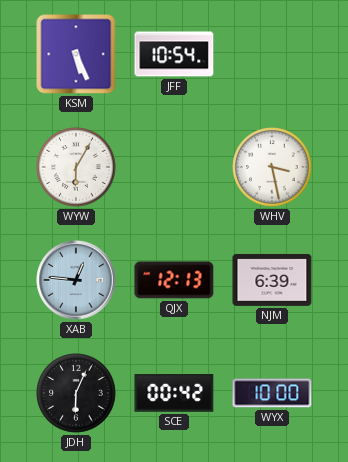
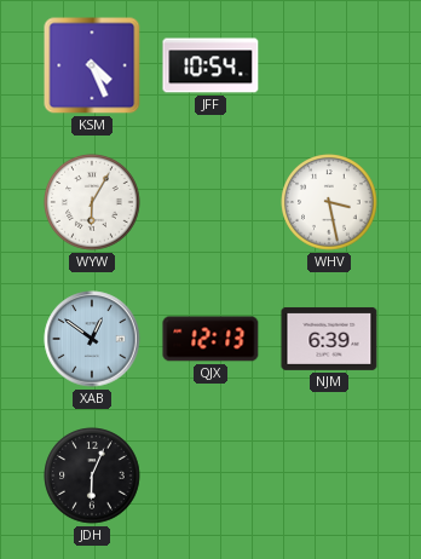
KSM: 5:26 -> 4:26 (92, 65)
XAB: 12:46 -> 12:51 (92, 339)
SCE: 00:42 -> none (174, 394)
WYX: 10:00 -> none (272, 393)
